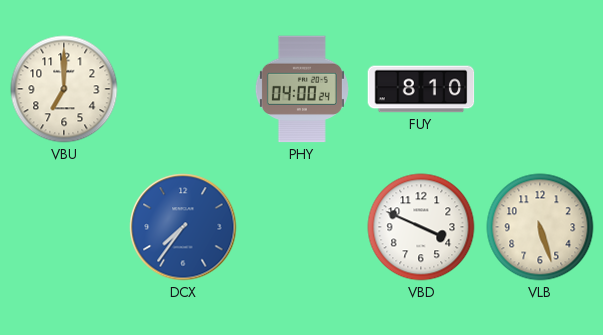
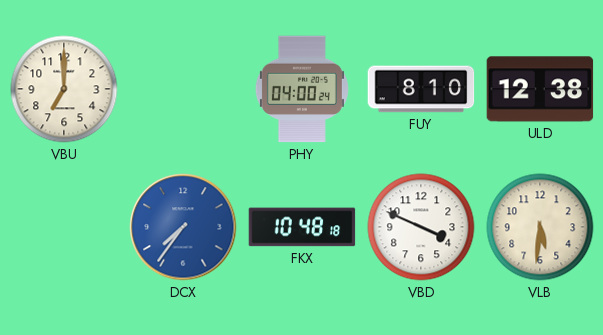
ULD: none -> 12:38 (540, 89)
FKX: none -> 10:48 (302, 227)
VLB: 5:27 -> 5:31 (540, 227)
